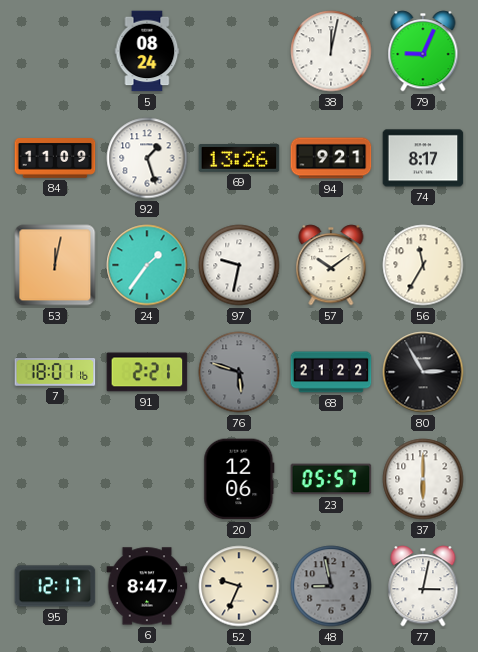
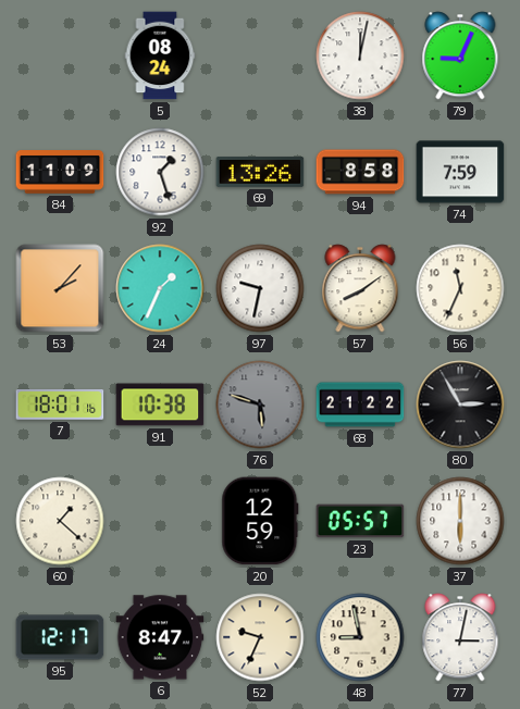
94: 9:21 -> 8:58 (360, 172)
74: 8:17 -> 7:59 (460, 172)
53: 12:02 -> 2:07 (60, 288)
24: 1:36 -> 1:34 (160, 288)
57: 10:09 -> 8:09 (360, 288)
56: 11:35 -> 11:34 (460, 288)
91: 2:21 -> 10:38 (160, 405)
60: none -> 1:22 (60, 521)
20: 12:06 -> 12:59 (260, 521)
48 dial: grey -> cream (360, 637)
